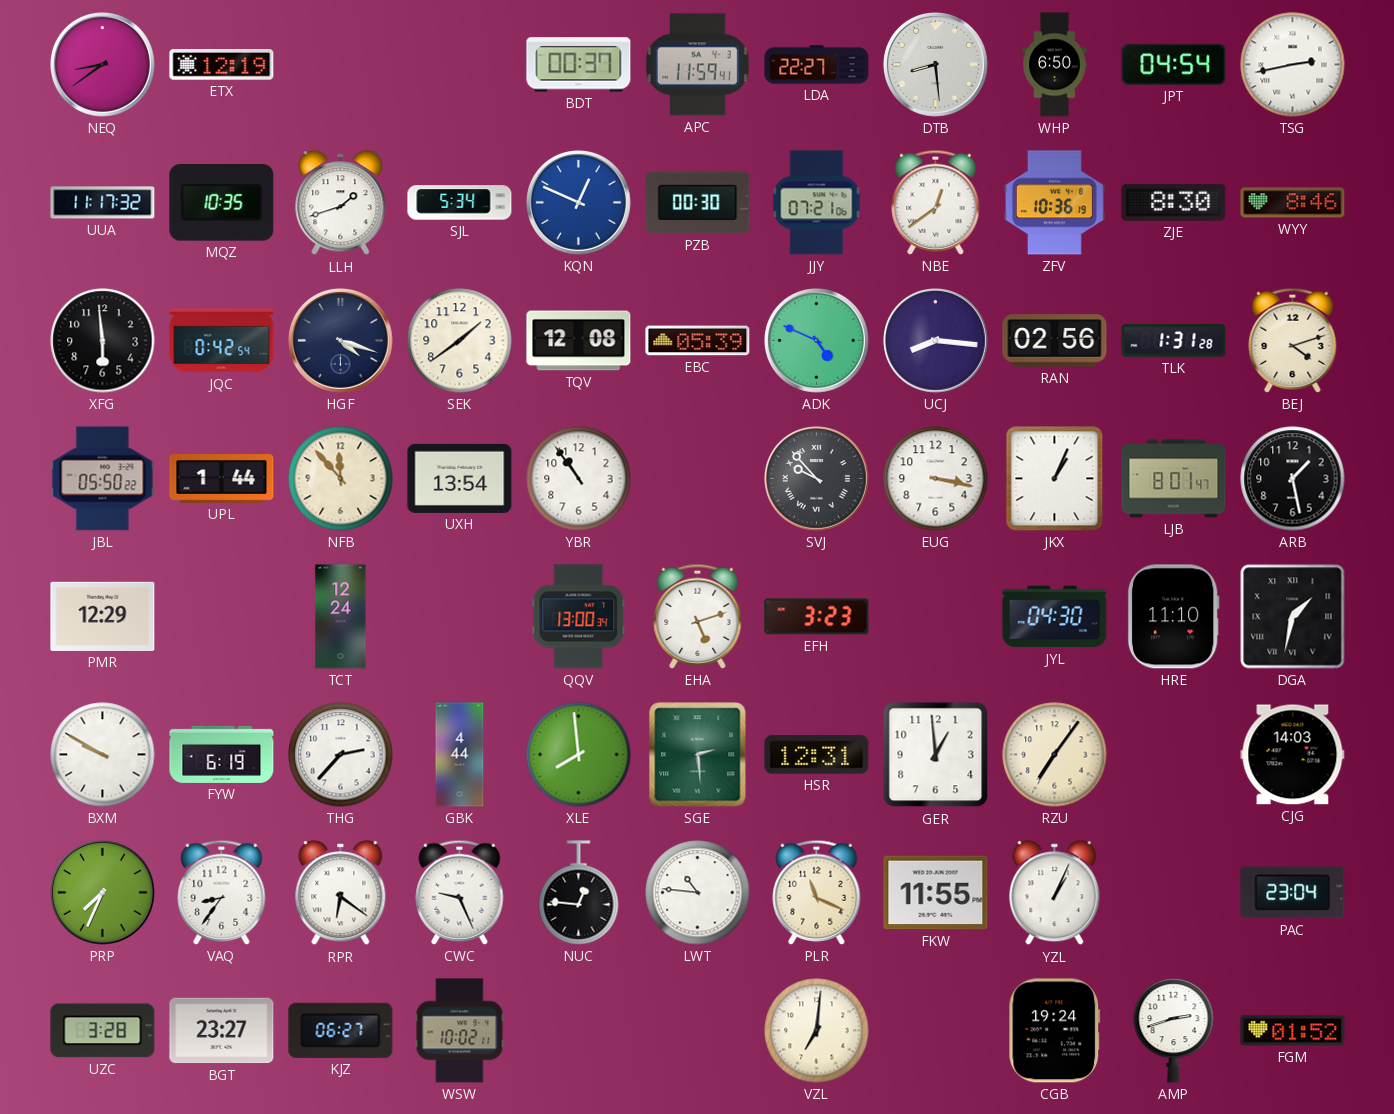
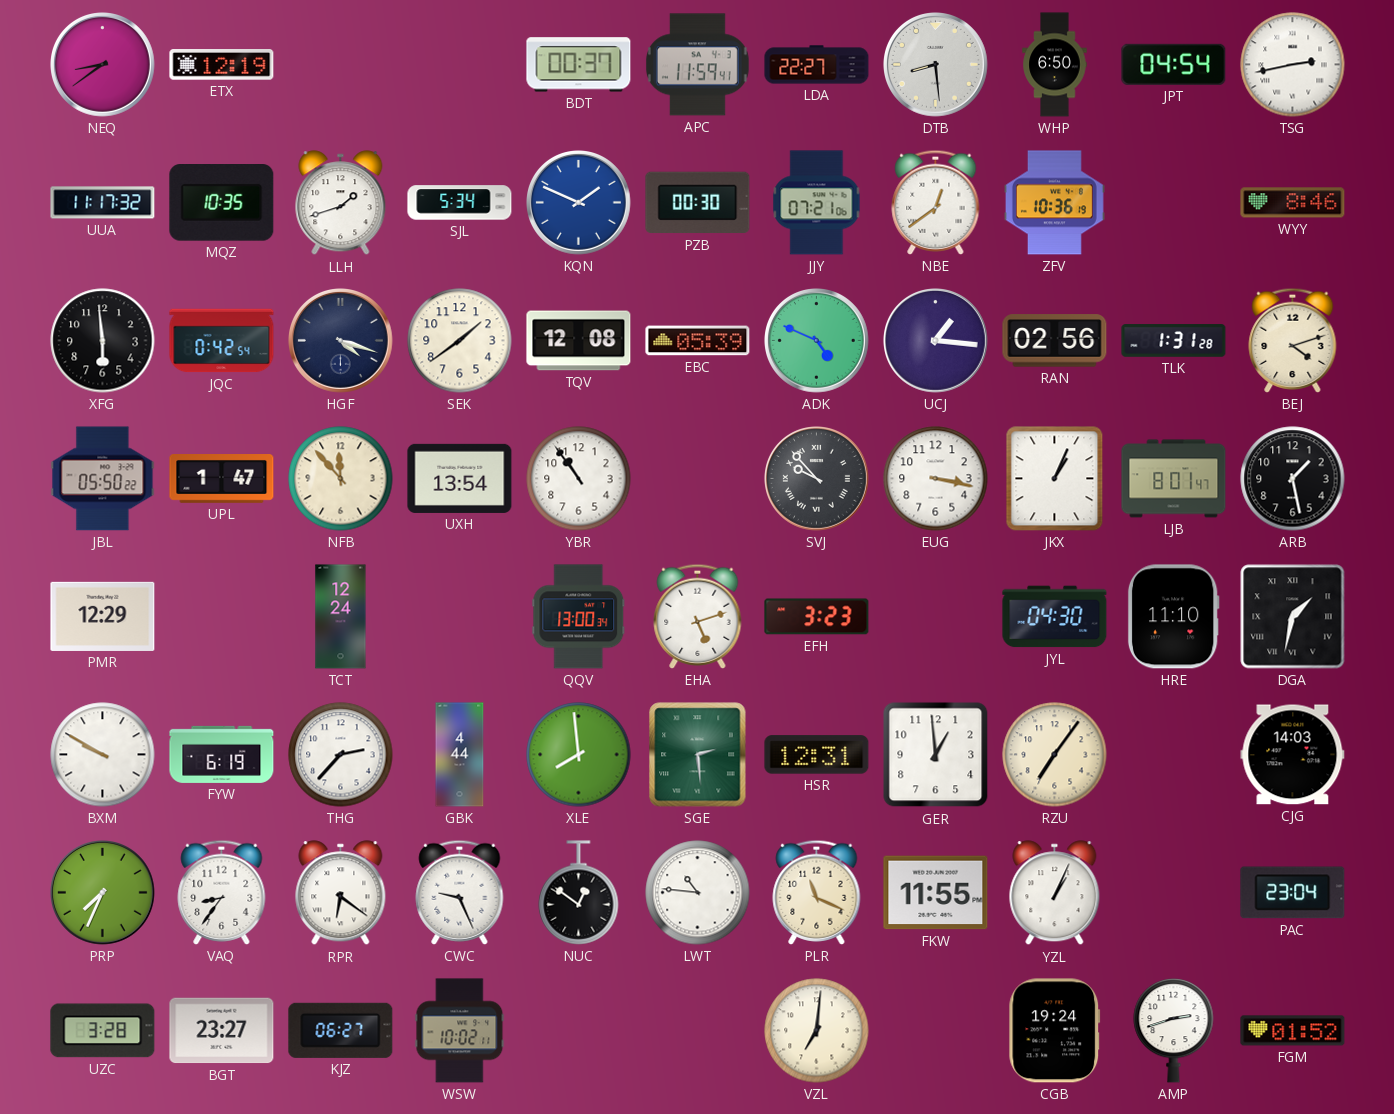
KQN: 12:49 -> 1:49 (579, 203)
ZJE: 8:30 -> none (1174, 202)
UCJ: 8:16 -> 1:16 (936, 341)
UPL: 1:44 -> 1:47 (222, 479)
NUC: 12:46 -> 12:51 (579, 893)
